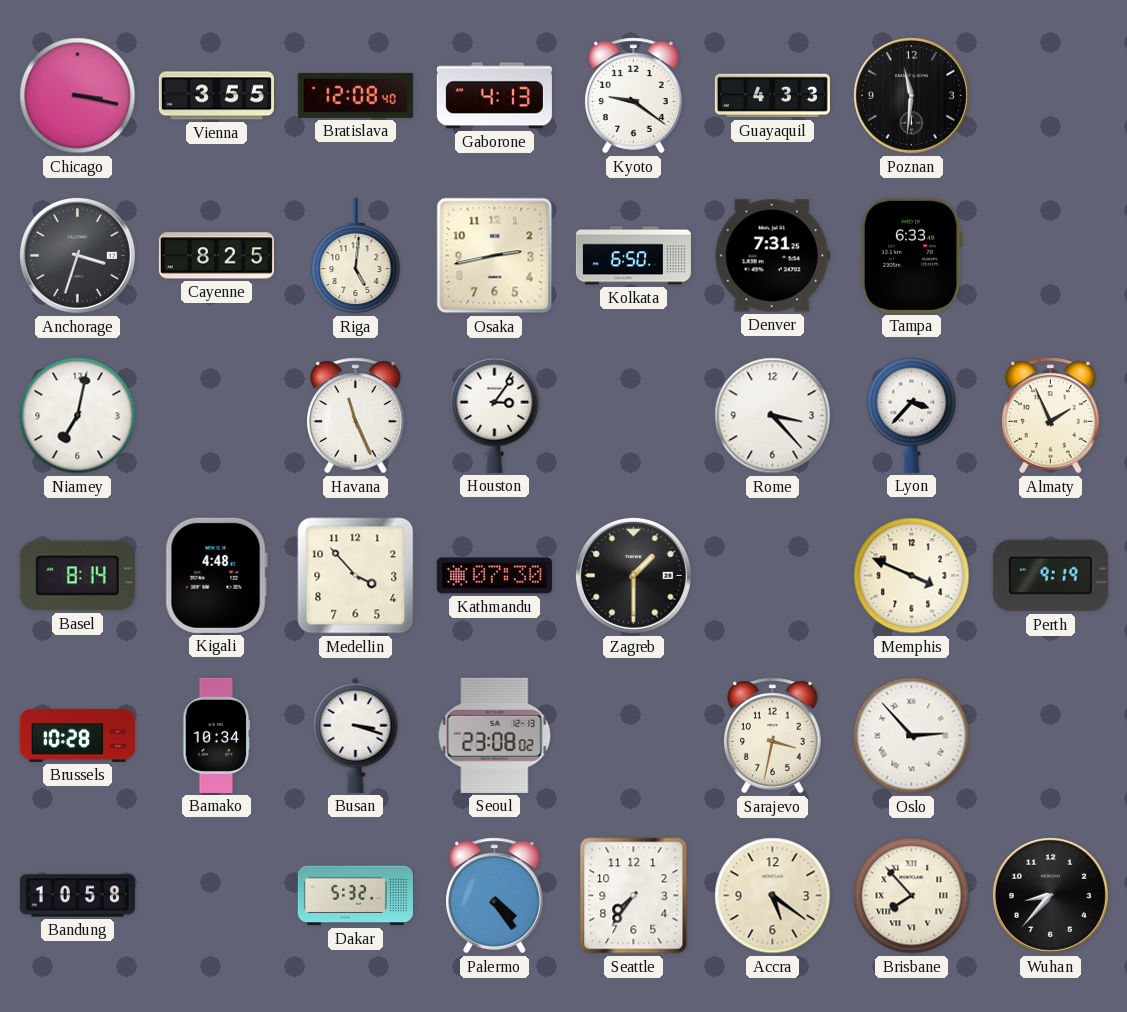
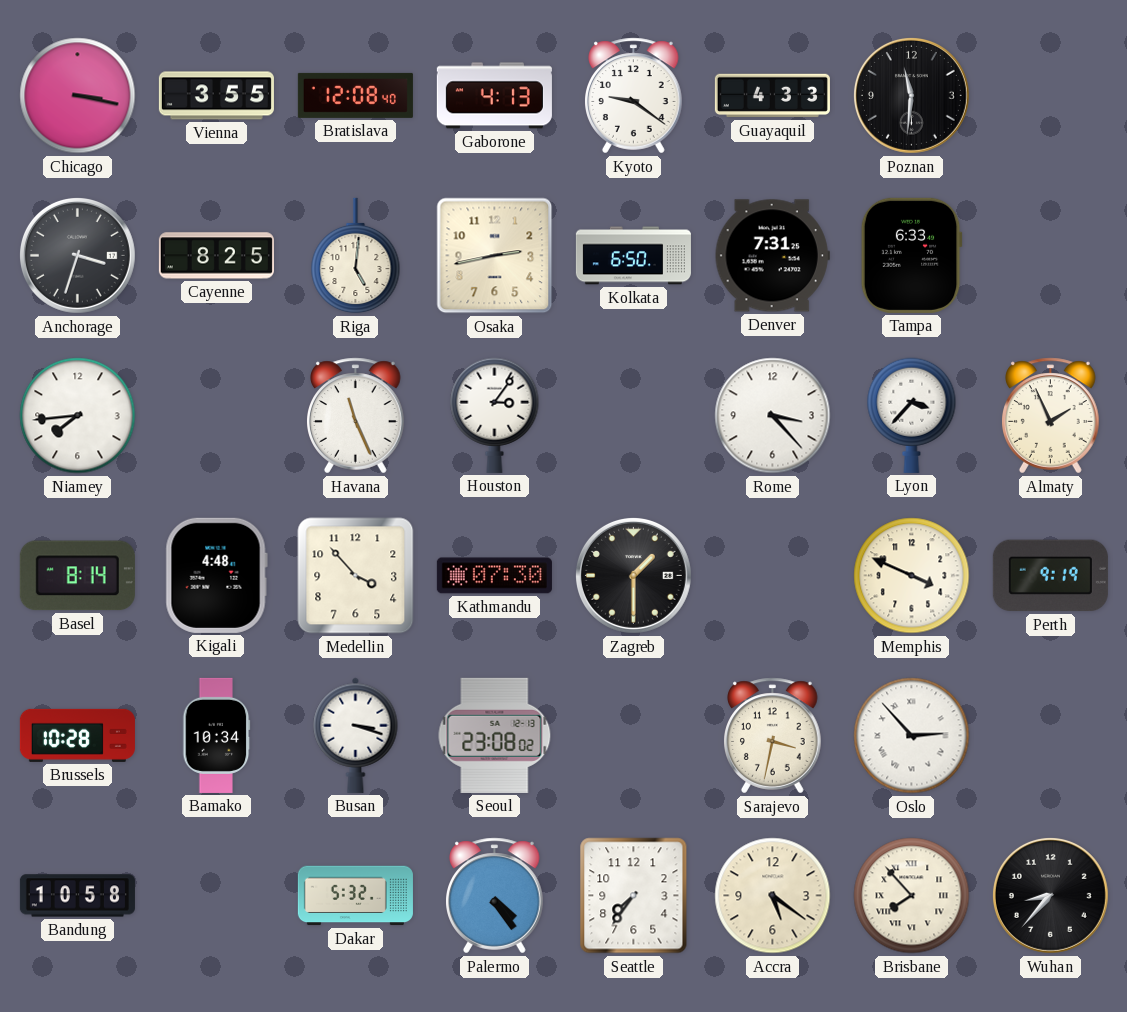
Niamey: 7:02 -> 7:44 (78, 416)
